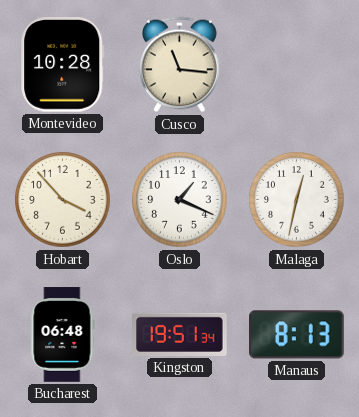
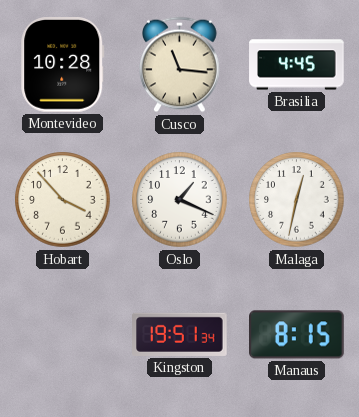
Brasilia: none -> 4:45 (297, 65)
Bucharest: 06:48 -> none (63, 335)
Manaus: 8:13 -> 8:15 (297, 335)
